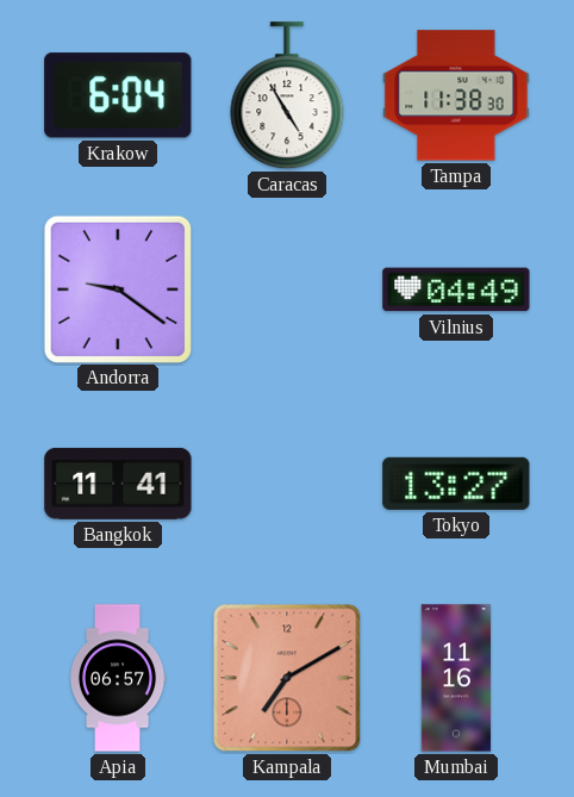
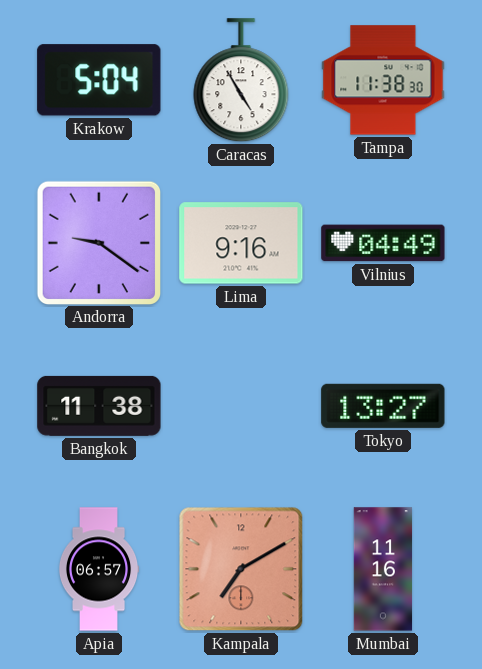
Krakow: 6:04 -> 5:04 (99, 80)
Lima: none -> 9:16 (241, 243)
Bangkok: 11:41 -> 11:38 (99, 406)
